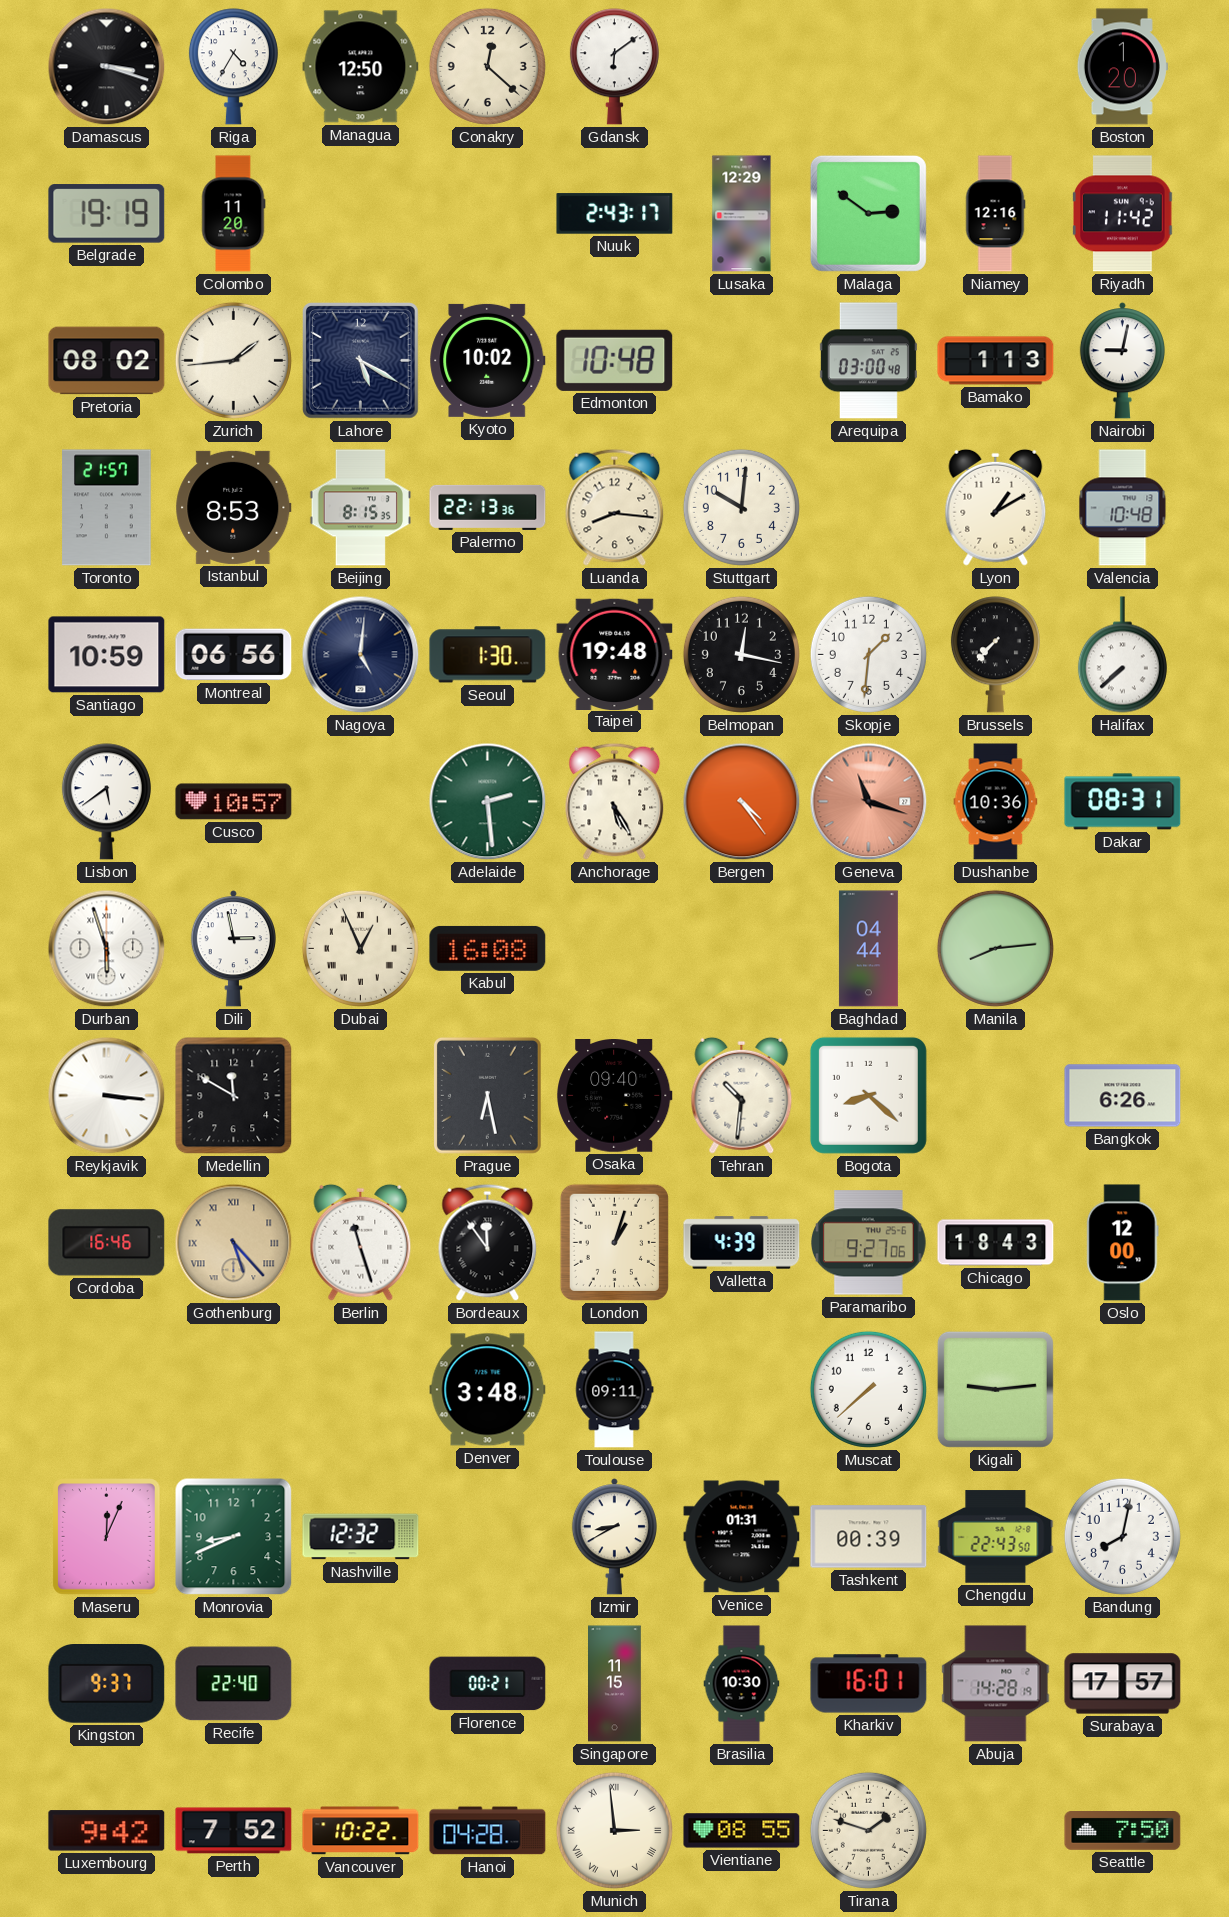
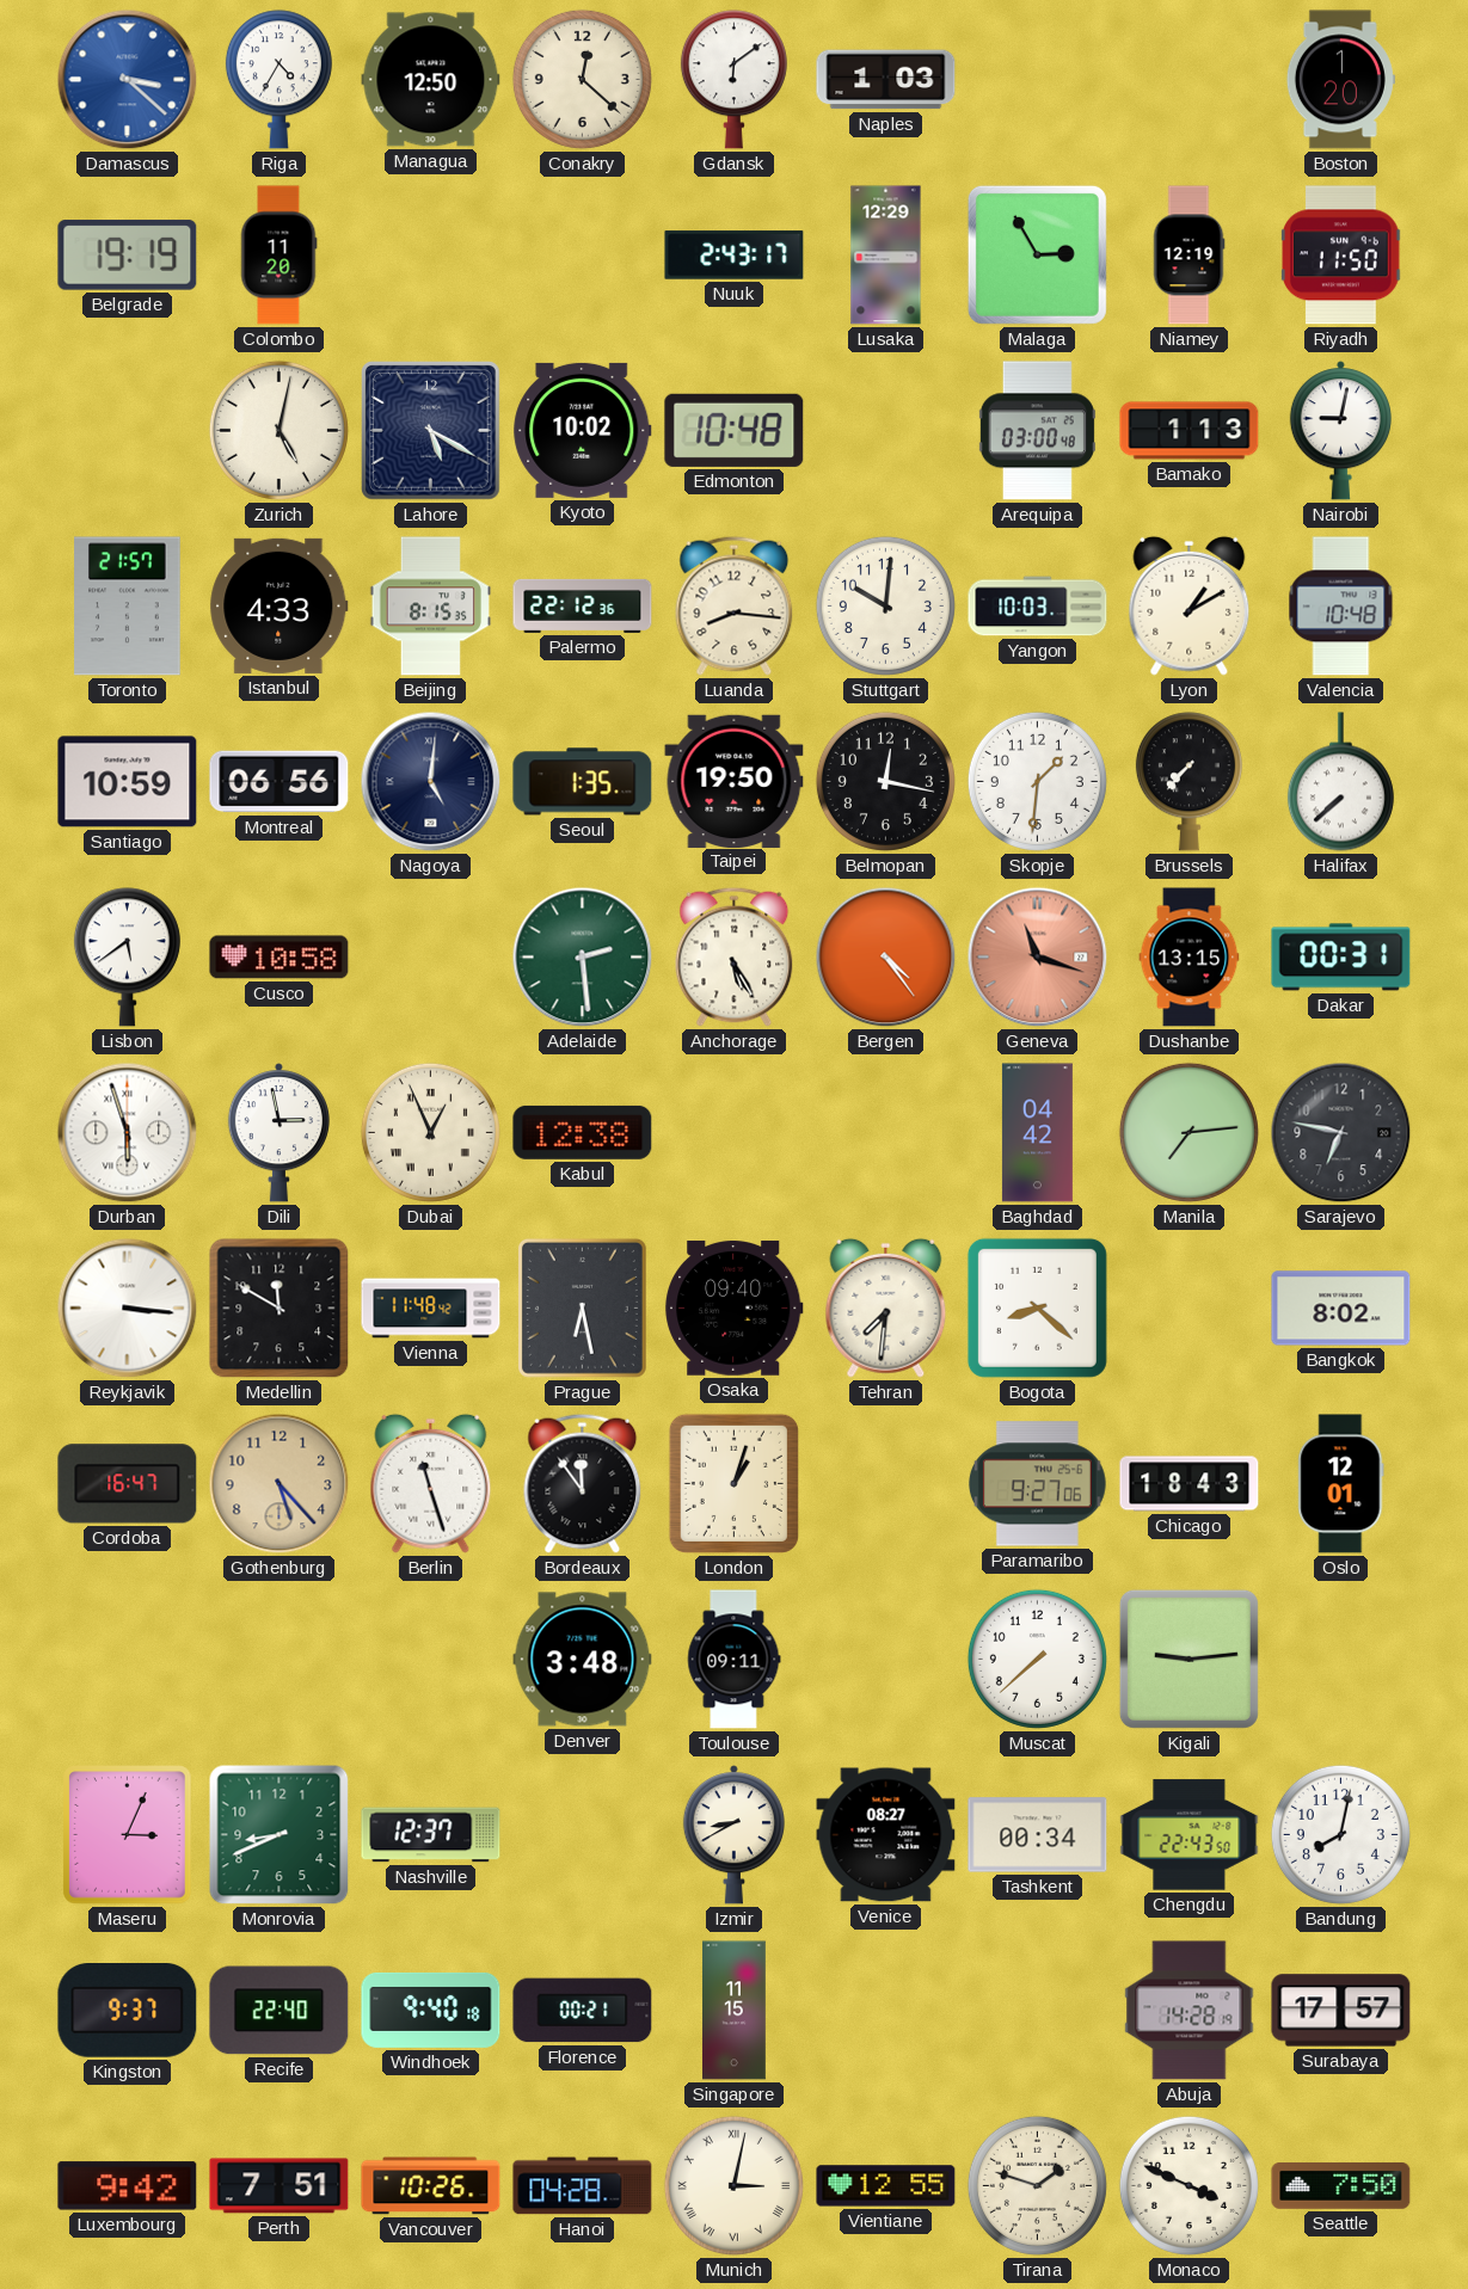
Damascus: 3:18 -> 3:22 (128, 80)
Damascus dial: black -> blue (128, 80)
Naples: none -> 1:03 (886, 80)
Malaga: 2:51 -> 2:55 (1037, 254)
Niamey: 12:16 -> 12:19 (1188, 256)
Riyadh: 11:42 -> 11:50 (1341, 256)
Pretoria: 08:02 -> none (107, 361)
Zurich: 1:44 -> 5:02 (278, 430)
Istanbul: 8:53 -> 4:33 (280, 605)
Palermo: 22:13 -> 22:12 (583, 605)
Yangon: none -> 10:03 (1038, 607)
Seoul: 1:30 -> 1:35 (583, 782)
Taipei: 19:48 -> 19:50 (735, 781)
Cusco: 10:57 -> 10:58 (280, 958)
Dushanbe: 10:36 -> 13:15 (1190, 958)
Dakar: 08:31 -> 00:31 (1341, 958)
Kabul: 16:08 -> 12:38 (583, 1132)
Baghdad: 04:44 -> 04:42 (1037, 1133)
Manila: 8:14 -> 7:14 (1188, 1132)
Sarajevo: none -> 6:47 (1341, 1133)
Vienna: none -> 11:48 (431, 1309)
Tehran: 10:31 -> 7:31 (886, 1307)
Bangkok: 6:26 -> 8:02 (1341, 1309)
Cordoba: 16:46 -> 16:47 (128, 1484)
Gothenburg numerals: Roman -> Arabic (280, 1484)
Valletta: 4:39 -> none (742, 1243)
Oslo: 12:00 -> 12:01 (1341, 1484)
Maseru: 12:04 -> 3:04 (128, 1835)
Nashville: 12:32 -> 12:37 (431, 1835)
Venice: 01:31 -> 08:27 (886, 1835)
Tashkent: 00:39 -> 00:34 (1038, 1835)
Windhoek: none -> 9:40 (431, 2010)
Brasilia: 10:30 -> none (742, 1684)
Kharkiv: 16:01 -> none (869, 1684)
Perth: 7:52 -> 7:51 (280, 2186)
Vancouver: 10:22 -> 10:26 (431, 2186)
Munich: 2:59 -> 3:02 (733, 2185)
Vientiane: 08:55 -> 12:55 (886, 2186)
Monaco: none -> 3:49 (1188, 2185)
